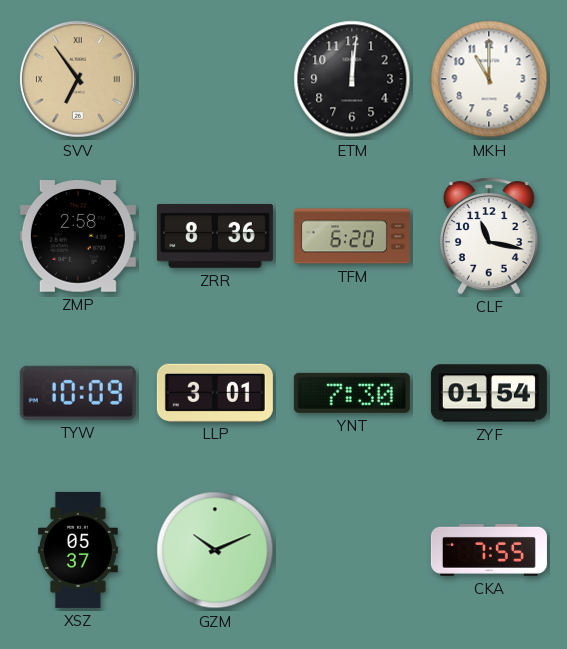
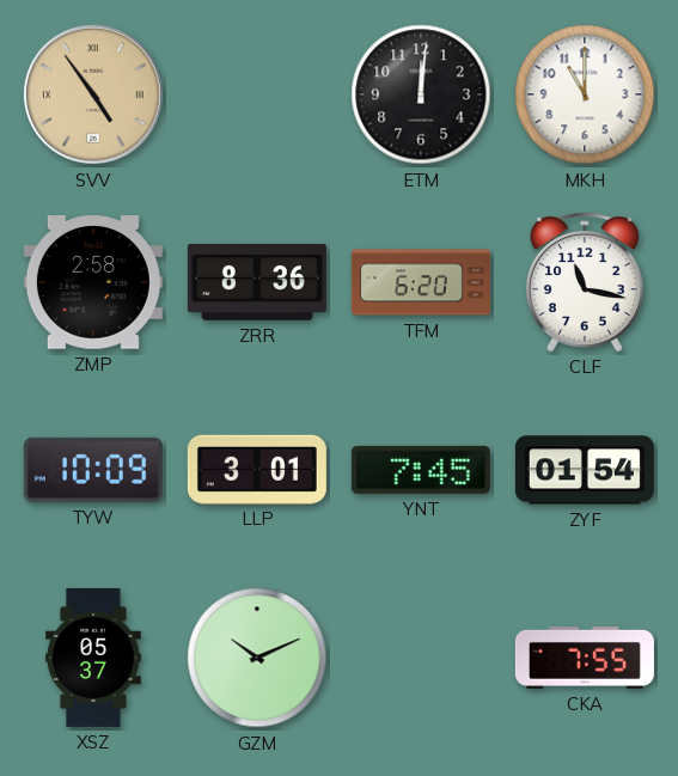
SVV: 6:54 -> 4:54 (93, 94)
YNT: 7:30 -> 7:45 (421, 470)
